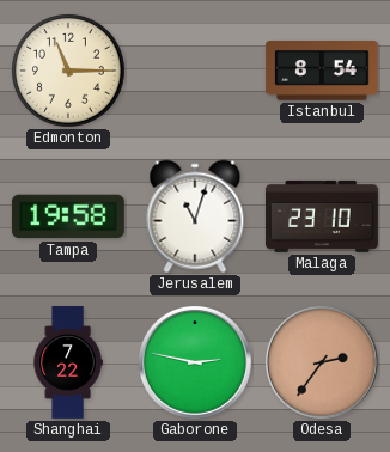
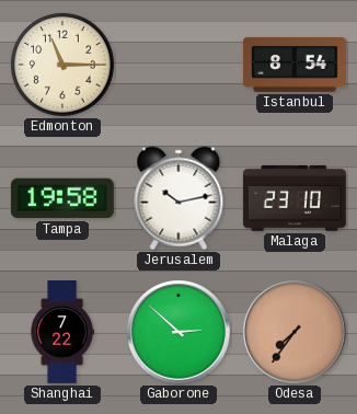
Jerusalem: 11:03 -> 10:13 (178, 198)
Gaborone: 2:47 -> 2:52 (178, 332)
Odesa: 2:36 -> 7:36 (295, 332)
